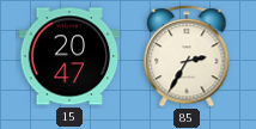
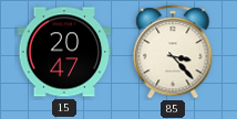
85: 2:35 -> 3:23 (173, 52)
